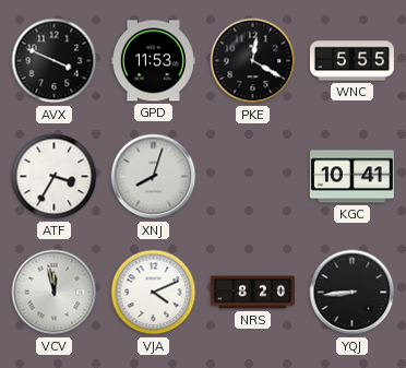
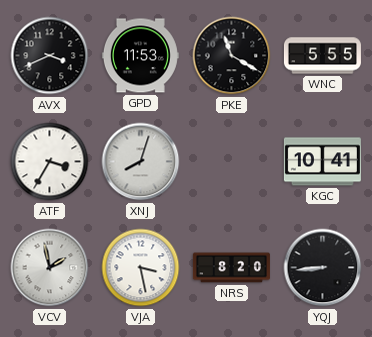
AVX: 3:49 -> 3:41 (50, 56)
PKE: 12:20 -> 11:20 (232, 56)
VCV: 11:58 -> 1:58 (50, 268)
VJA: 4:11 -> 3:28 (141, 268)
